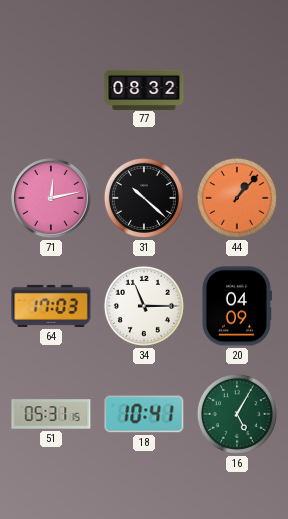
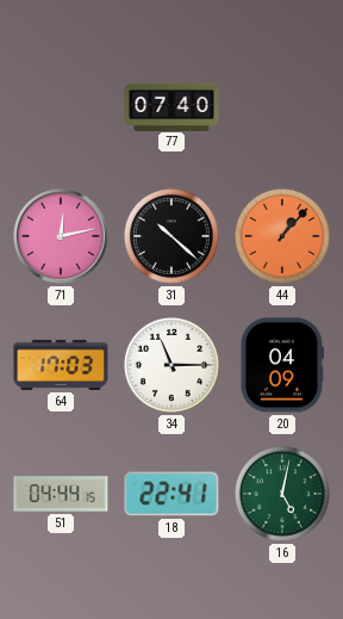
77: 08:32 -> 07:40 (171, 106)
51: 05:31 -> 04:44 (61, 494)
18: 10:41 -> 22:41 (171, 494)
16: 5:05 -> 5:02 (282, 494)
